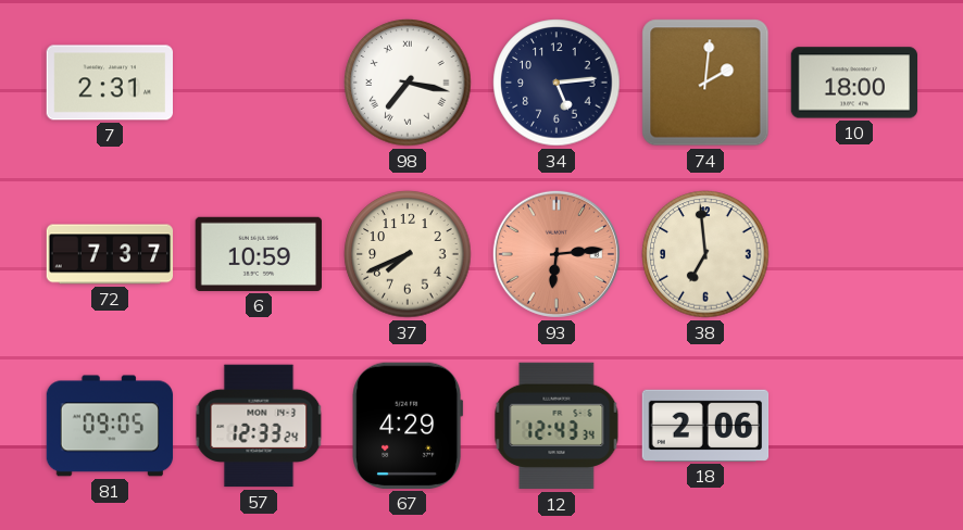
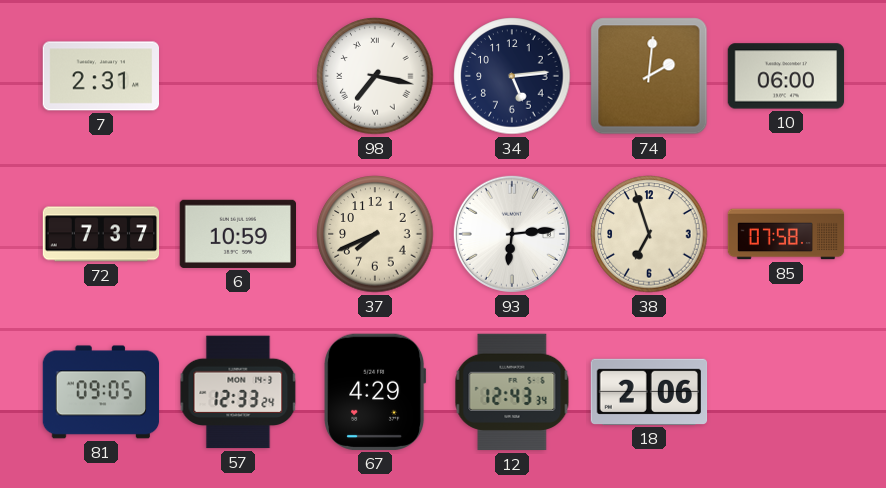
10: 18:00 -> 06:00 (786, 76)
93 dial: salmon -> white (512, 234)
38: 6:59 -> 6:57 (649, 234)
85: none -> 07:58 (786, 234)
